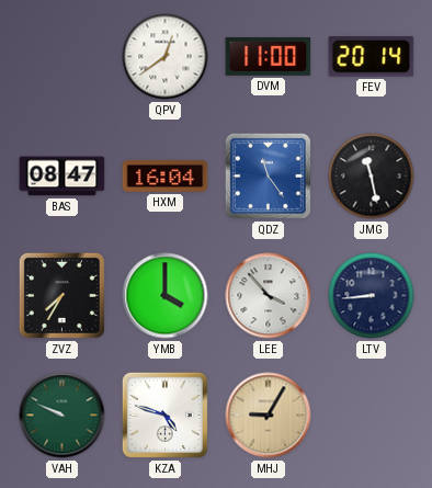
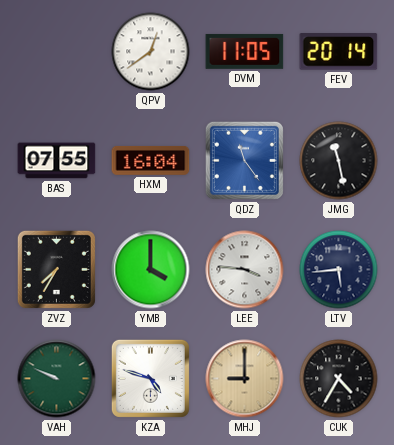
DVM: 11:00 -> 11:05 (245, 51)
BAS: 08:47 -> 07:55 (57, 161)
LEE: 3:53 -> 3:46 (245, 270)
LTV: 8:44 -> 5:44 (339, 270)
MHJ: 9:05 -> 9:00 (245, 379)
CUK: none -> 4:35 (339, 379)
